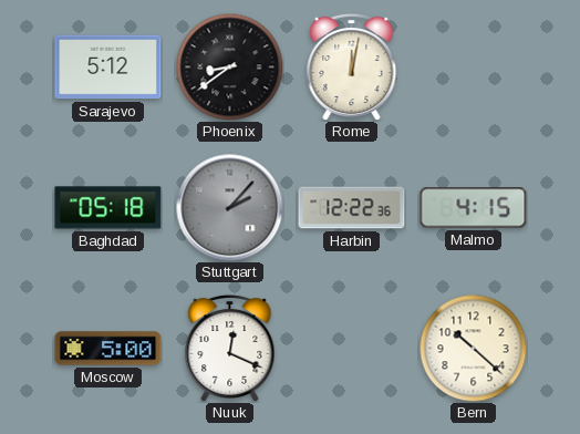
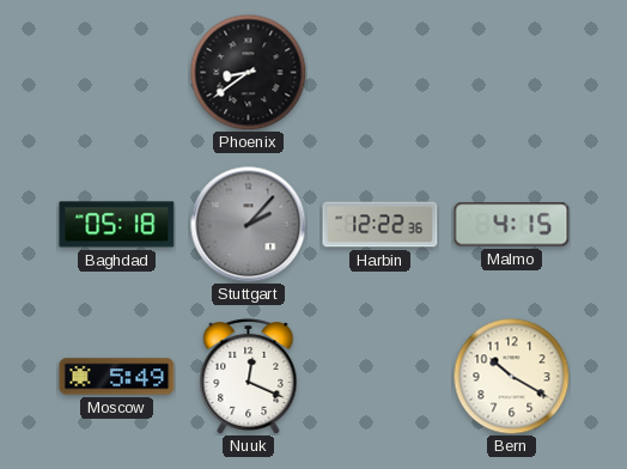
Sarajevo: 5:12 -> none (108, 68)
Rome: 12:02 -> none (352, 66)
Moscow: 5:00 -> 5:49 (117, 377)
Bern: 10:22 -> 10:20 (511, 376)
